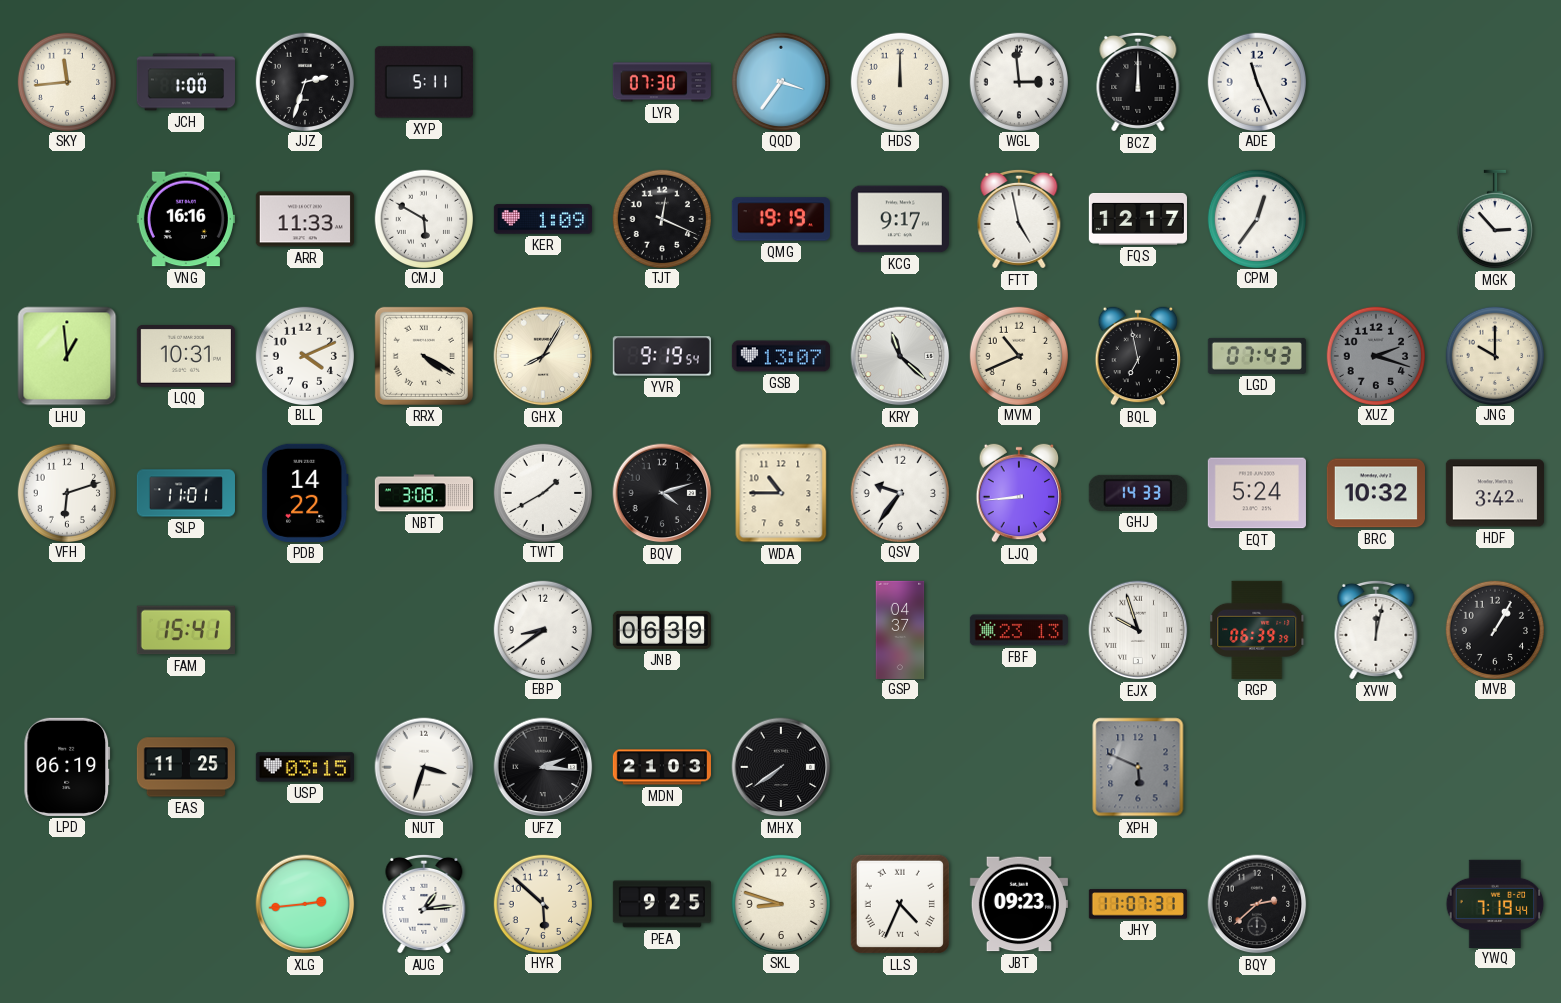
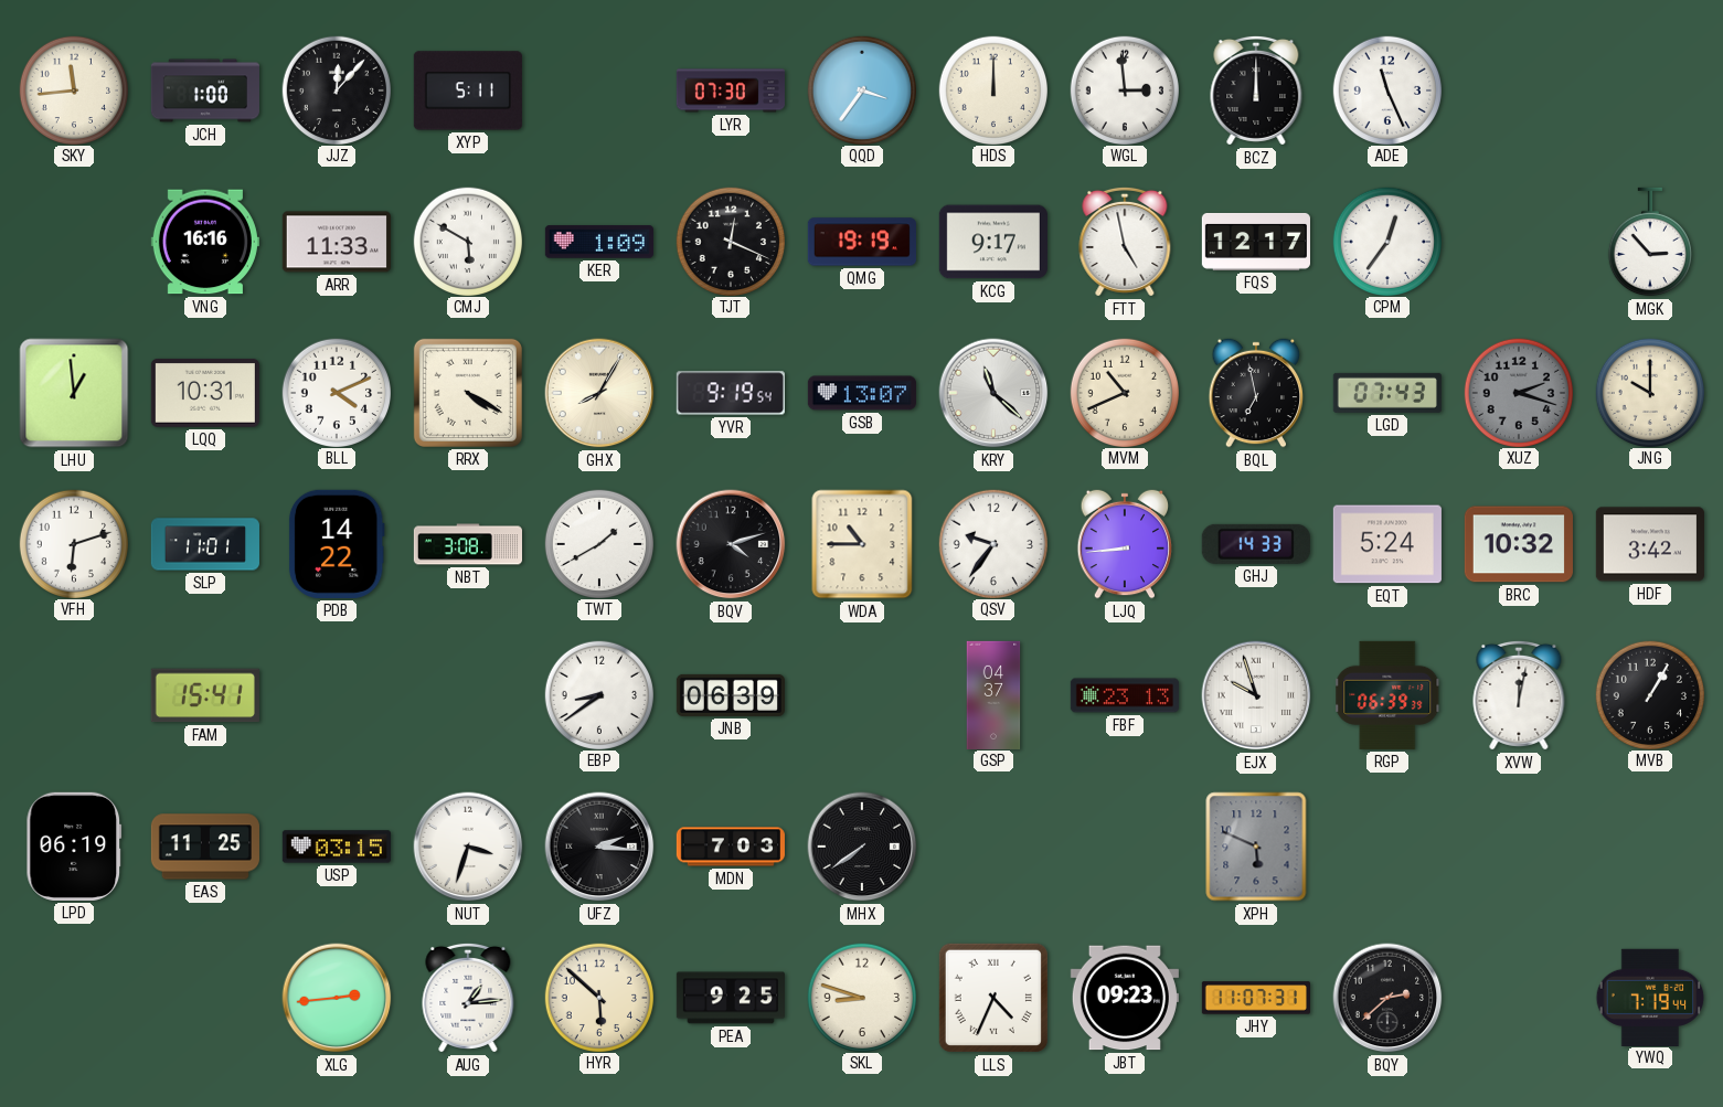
JJZ: 2:33 -> 12:07 (336, 89)
MDN: 21:03 -> 7:03 (731, 847)
